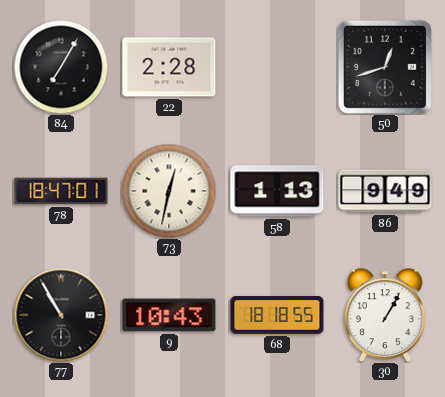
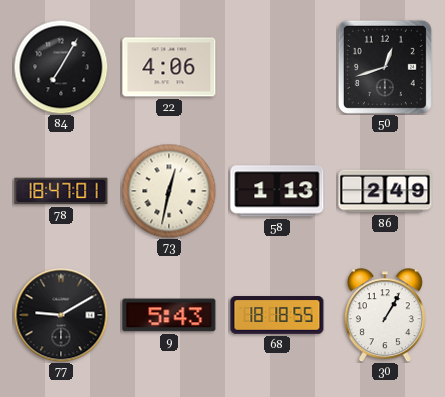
22: 2:28 -> 4:06 (169, 67)
86: 9:49 -> 2:49 (385, 191)
77: 10:55 -> 9:10 (61, 315)
9: 10:43 -> 5:43 (169, 315)
